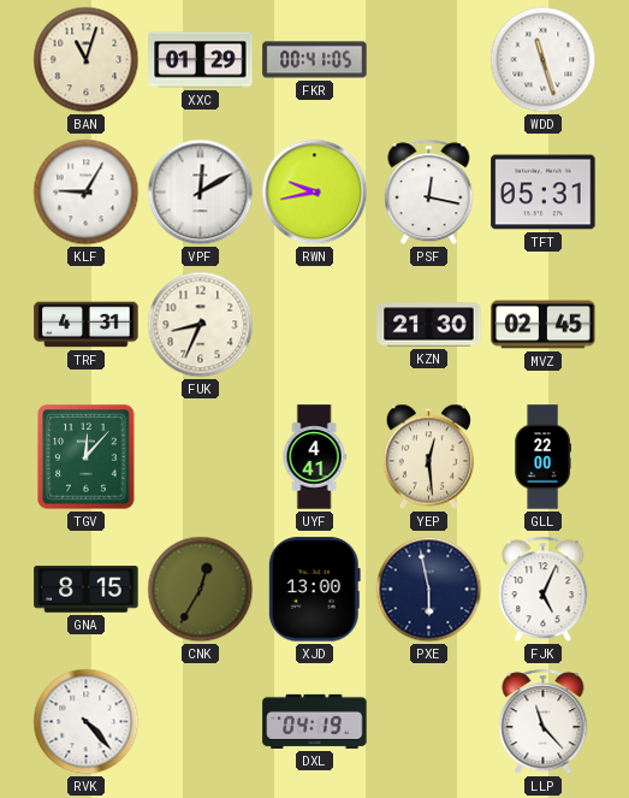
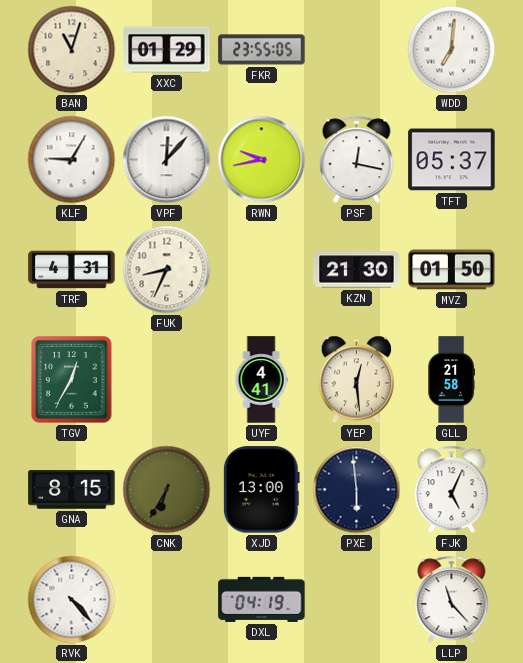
FKR: 00:41 -> 23:55 (262, 50)
WDD: 11:27 -> 7:01 (452, 50)
VPF: 12:10 -> 12:07 (167, 160)
TFT: 05:31 -> 05:37 (452, 160)
MVZ: 02:45 -> 01:50 (452, 270)
TGV: 12:07 -> 12:35 (72, 380)
GLL: 22:00 -> 21:58 (451, 380)
CNK: 12:35 -> 6:35 (167, 490)
PXE: 5:58 -> 5:59 (357, 490)
